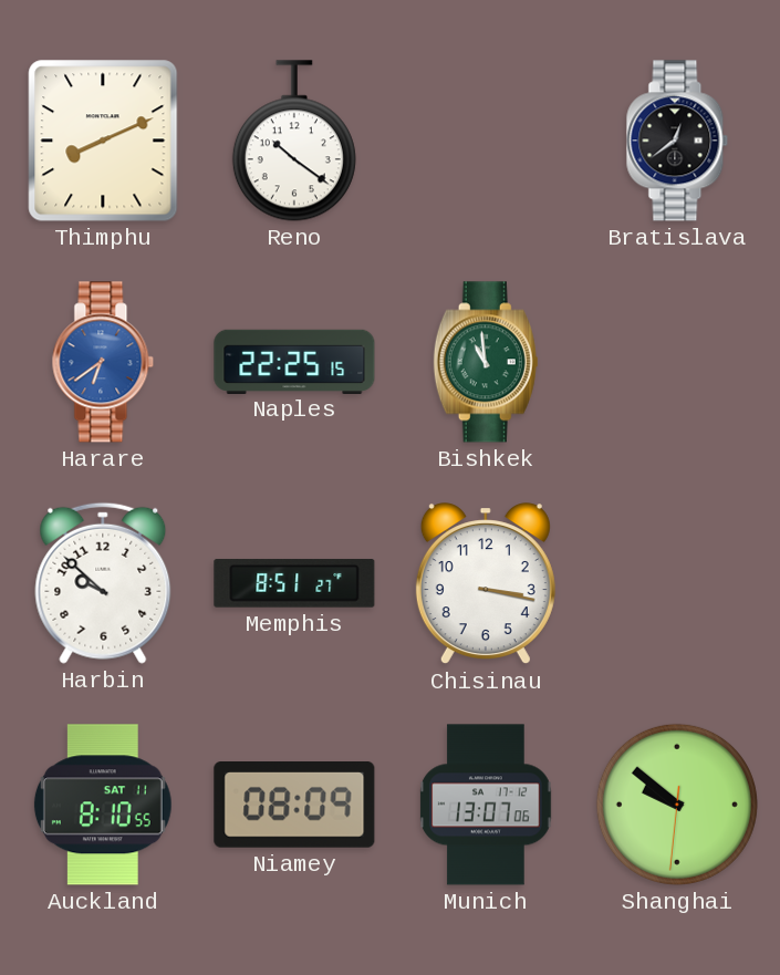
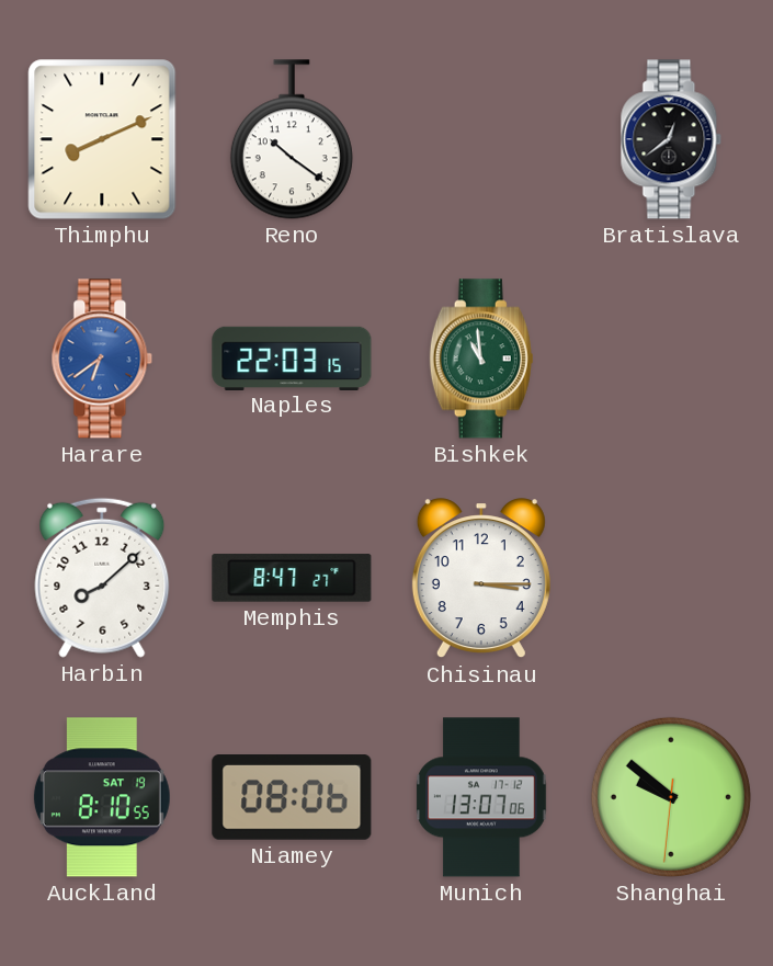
Naples: 22:25 -> 22:03 (292, 357)
Harbin: 9:52 -> 8:08 (102, 578)
Memphis: 8:51 -> 8:47 (292, 578)
Chisinau: 3:17 -> 3:15 (481, 579)
Auckland date: SAT 11 -> SAT 19 (102, 797)
Niamey: 08:09 -> 08:06 (292, 797)
